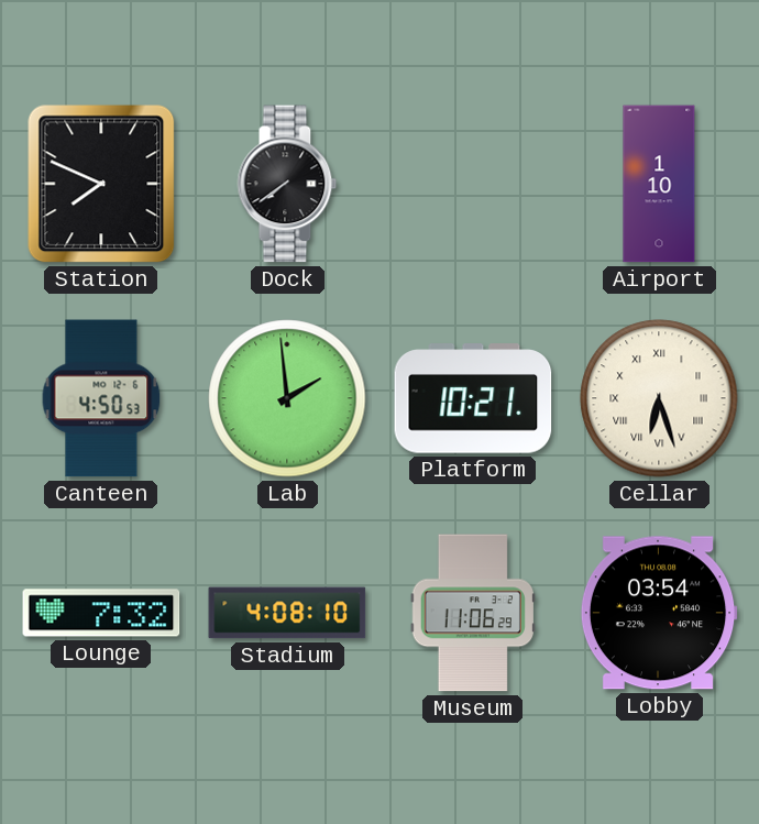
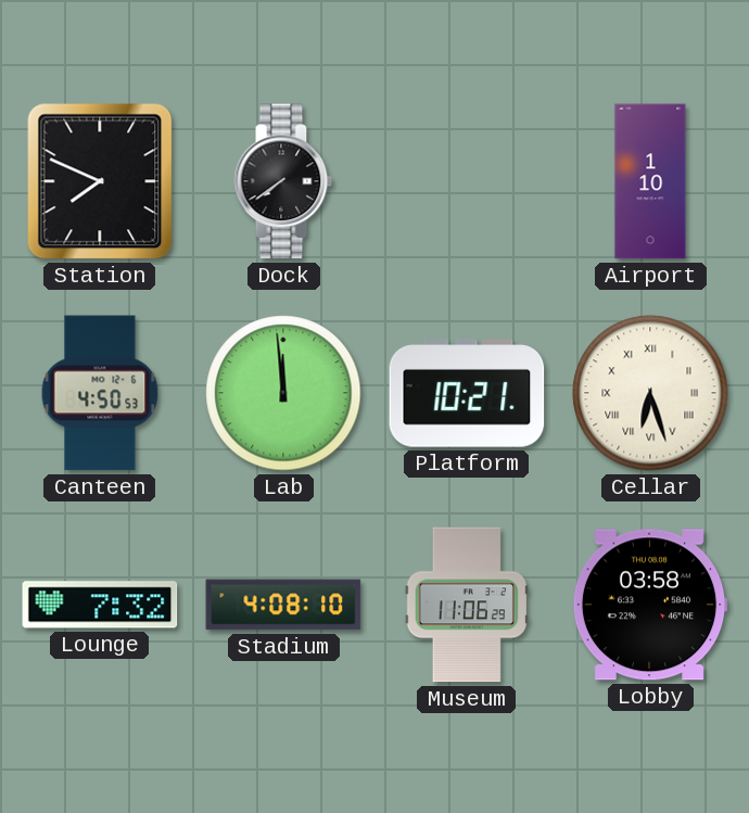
Lab: 1:59 -> 11:59 (283, 393)
Lobby: 03:54 -> 03:58 (650, 605)
